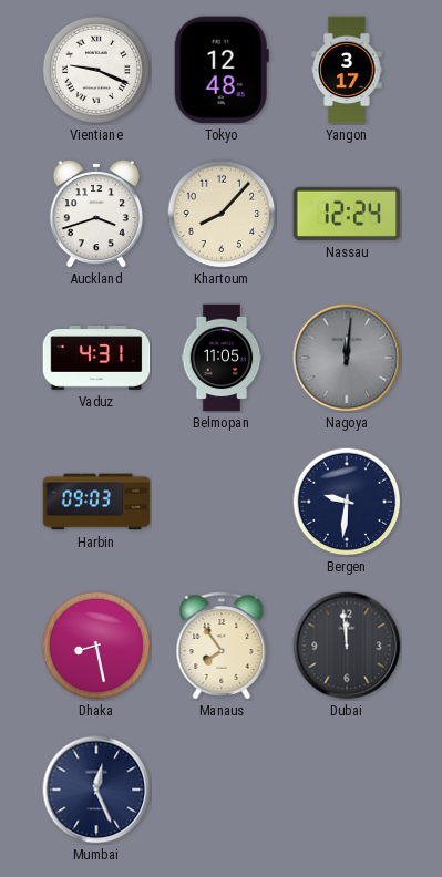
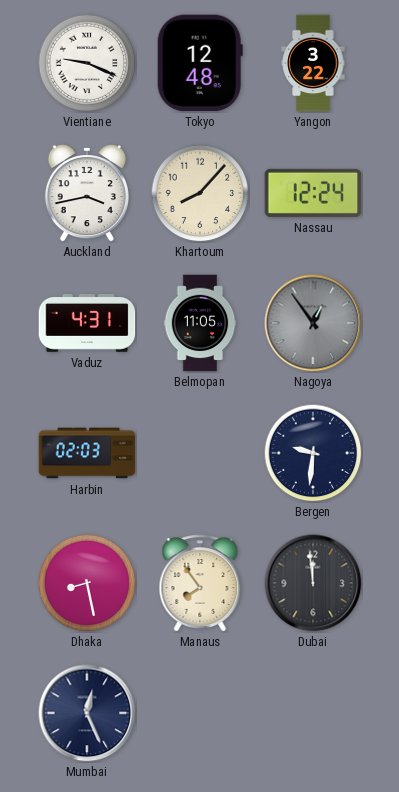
Yangon: 3:17 -> 3:22 (313, 63)
Auckland: 3:42 -> 3:43 (87, 193)
Nagoya: 12:01 -> 12:54 (313, 323)
Harbin: 09:03 -> 02:03 (87, 453)
